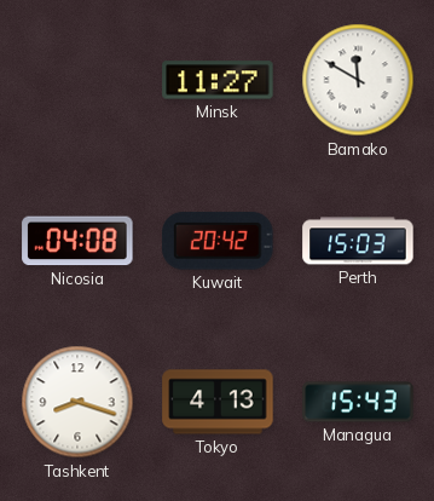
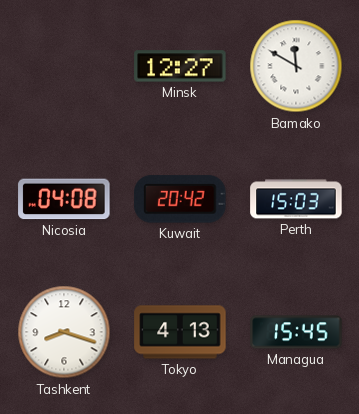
Minsk: 11:27 -> 12:27 (180, 66)
Managua: 15:43 -> 15:45 (296, 332)
